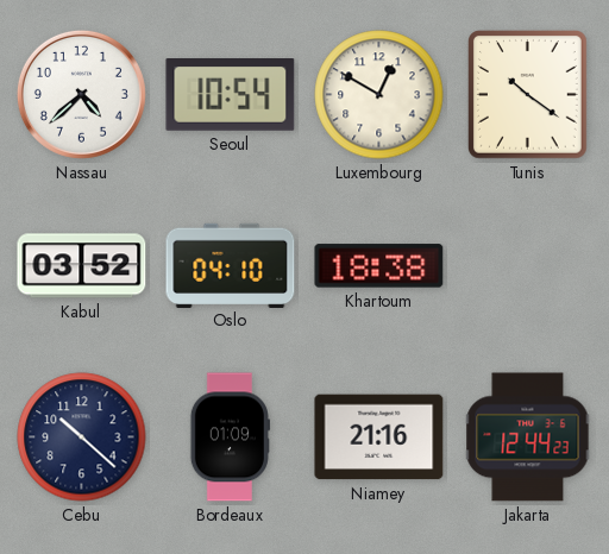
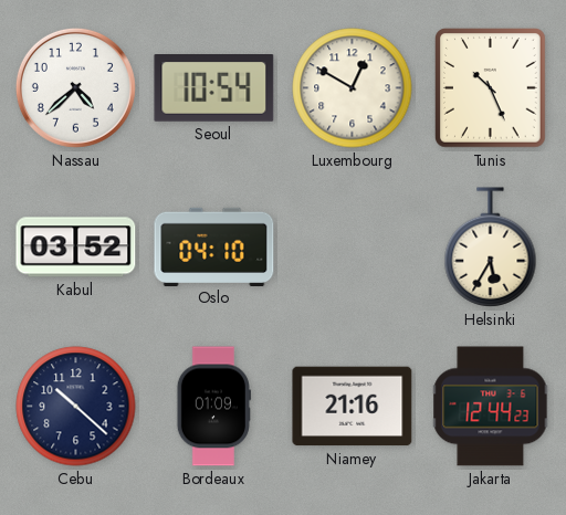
Tunis: 10:21 -> 10:26 (491, 88)
Khartoum: 18:38 -> none (379, 266)
Helsinki: none -> 5:35 (491, 248)
